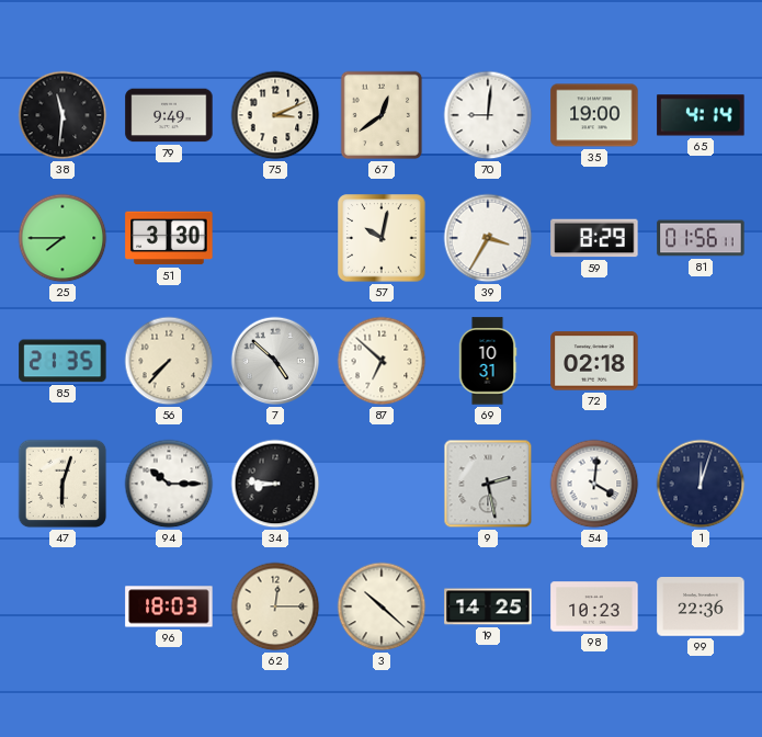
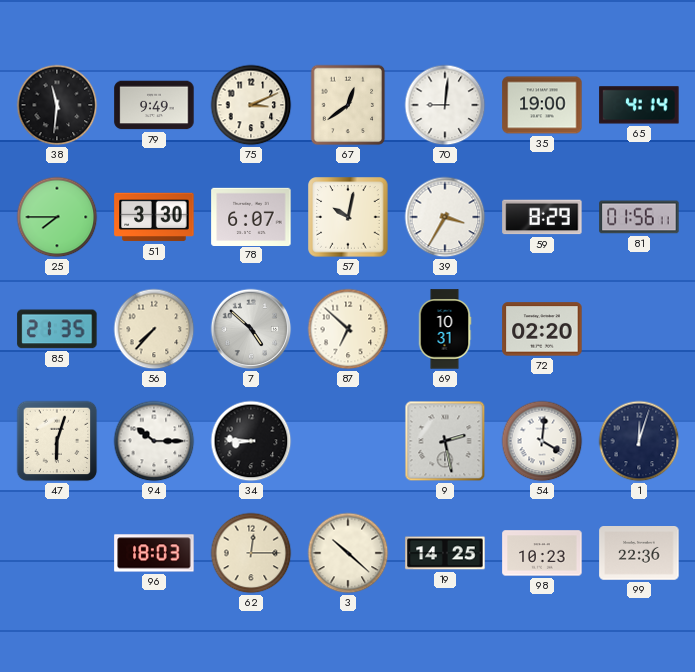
78: none -> 6:07 (251, 216)
72: 02:18 -> 02:20 (542, 329)
